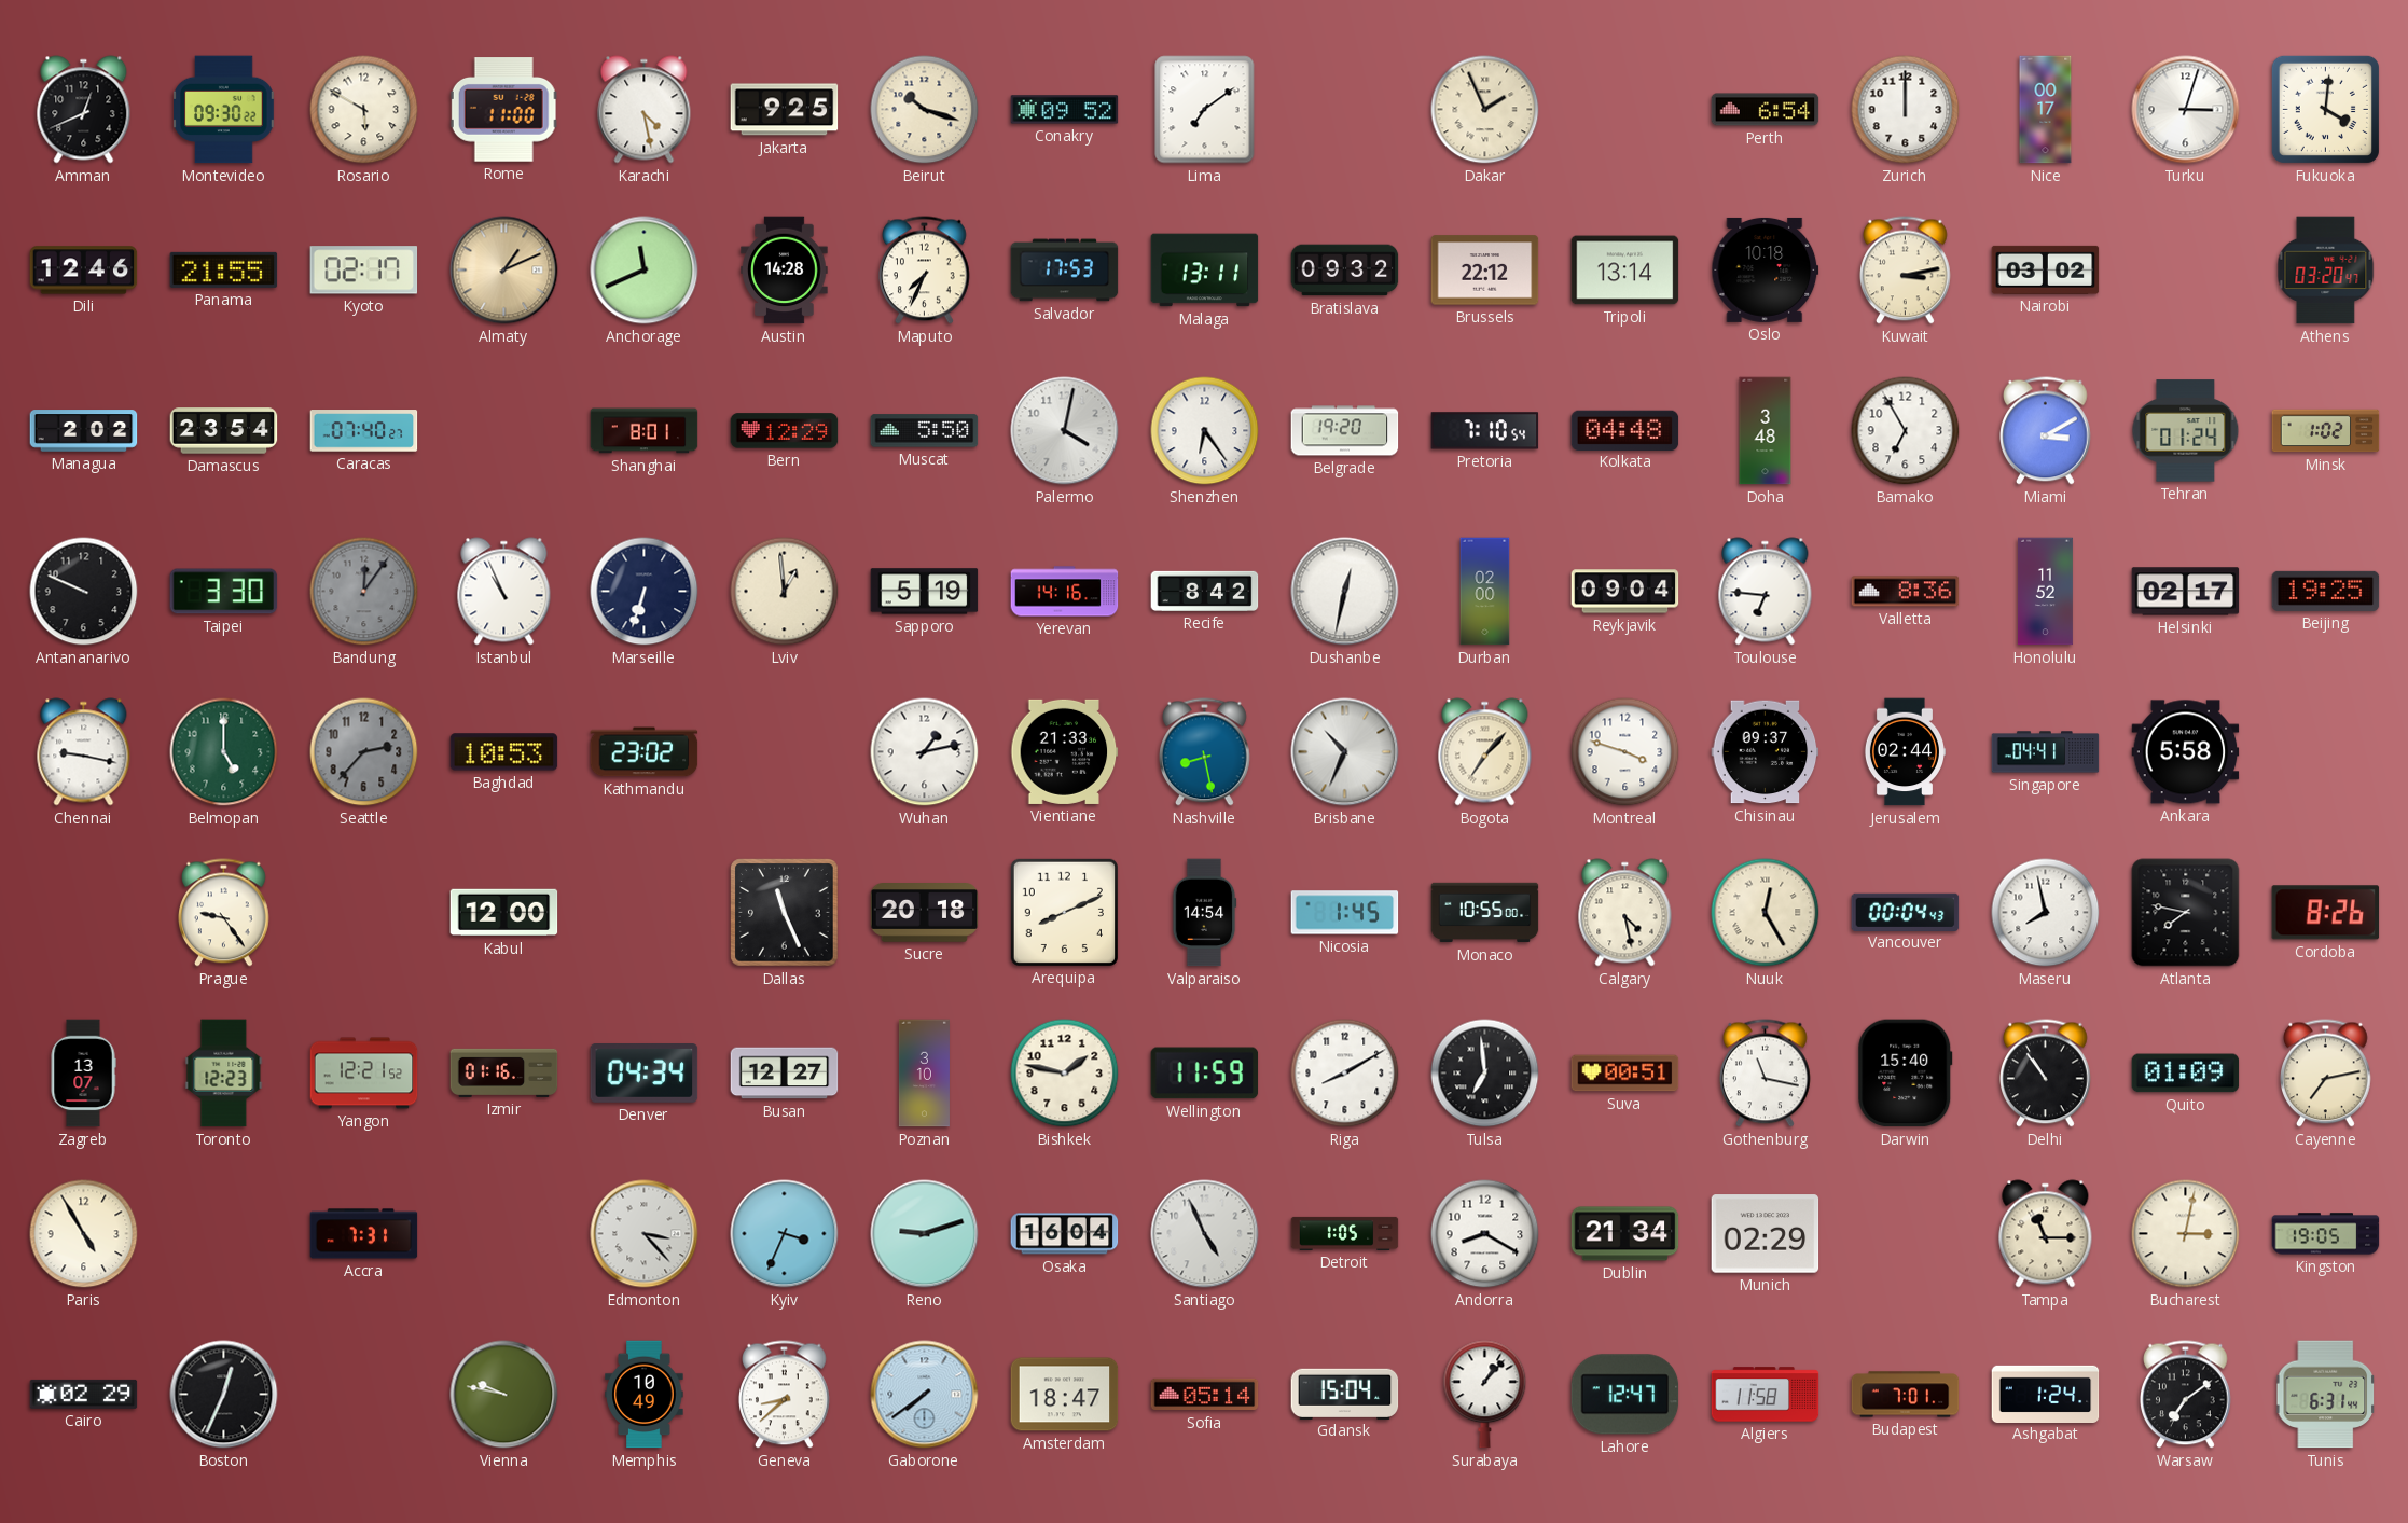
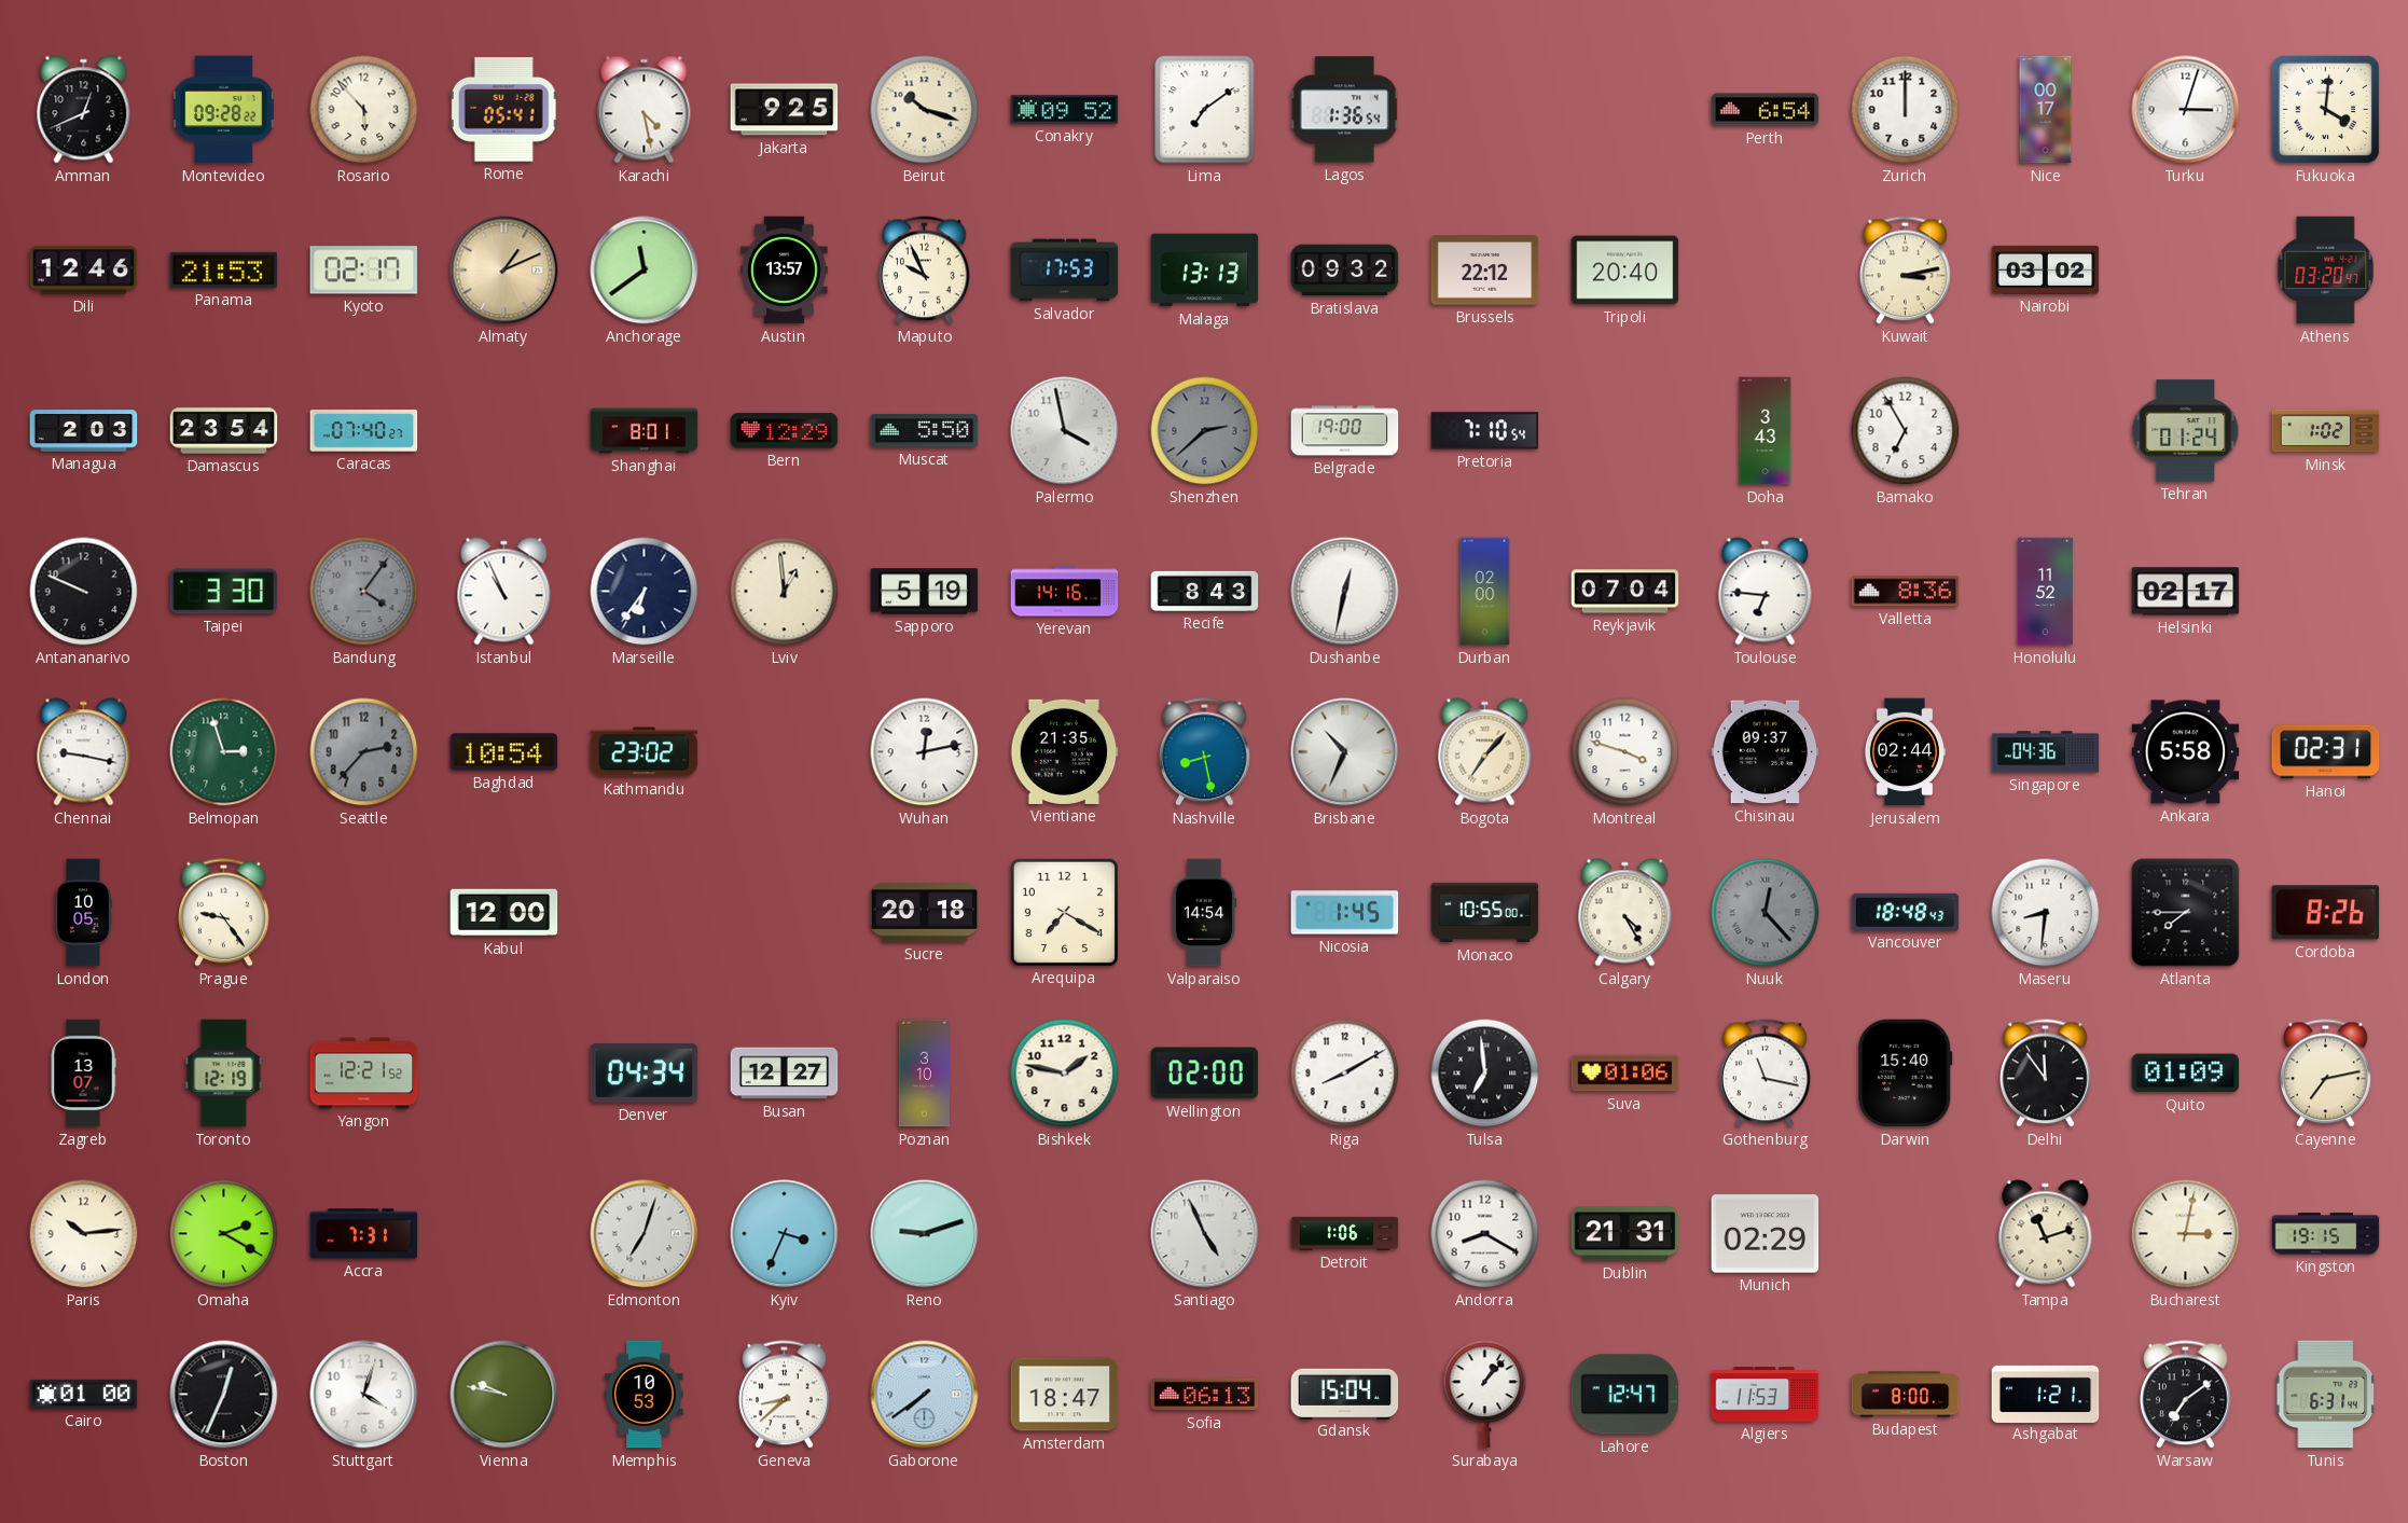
Montevideo: 09:30 -> 09:28 (224, 110)
Rosario: 5:50 -> 5:53 (364, 110)
Rome: 11:00 -> 05:41 (503, 110)
Lagos: none -> 1:36 (1344, 110)
Dakar: 1:56 -> none (1485, 110)
Panama: 21:55 -> 21:53 (224, 269)
Anchorage: 11:41 -> 11:39 (645, 271)
Austin: 14:28 -> 13:57 (785, 271)
Maputo: 7:34 -> 9:56 (925, 271)
Malaga: 13:11 -> 13:13 (1205, 271)
Tripoli: 13:14 -> 20:40 (1625, 271)
Oslo: 10:18 -> none (1766, 269)
Managua: 2:02 -> 2:03 (84, 431)
Palermo: 4:02 -> 3:58 (1065, 431)
Shenzhen: 6:24 -> 2:38 (1205, 431)
Shenzhen dial: white -> grey (1205, 431)
Belgrade: 19:20 -> 19:00 (1345, 431)
Kolkata: 04:48 -> none (1625, 430)
Doha: 3:48 -> 3:43 (1766, 431)
Miami: 3:10 -> none (2046, 431)
Bandung: 12:06 -> 4:06 (364, 592)
Marseille: 6:33 -> 6:36 (645, 592)
Recife: 8:42 -> 8:43 (1205, 591)
Reykjavik: 09:04 -> 07:04 (1625, 592)
Beijing: 19:25 -> none (2326, 591)
Belmopan: 5:00 -> 2:57 (224, 752)
Baghdad: 10:53 -> 10:54 (504, 752)
Wuhan: 1:13 -> 12:13 (925, 752)
Vientiane: 21:33 -> 21:35 (1065, 751)
Singapore: 04:41 -> 04:36 (2046, 752)
Hanoi: none -> 02:31 (2326, 752)
London: none -> 10:05 (83, 913)
Dallas: 11:26 -> none (785, 913)
Arequipa: 8:11 -> 7:20 (1064, 912)
Calgary: 4:28 -> 4:25 (1625, 913)
Nuuk: 12:25 -> 12:23 (1766, 913)
Nuuk dial: cream -> grey (1766, 913)
Vancouver: 00:04 -> 18:48 (1906, 912)
Maseru: 7:58 -> 8:31 (2046, 913)
Atlanta: 7:47 -> 7:45 (2186, 913)
Toronto: 12:23 -> 12:19 (224, 1074)
Izmir: 01:16 -> none (504, 1072)
Wellington: 11:59 -> 02:00 (1205, 1074)
Suva: 00:51 -> 01:06 (1625, 1074)
Delhi: 10:54 -> 11:54 (2046, 1074)
Paris: 4:55 -> 10:14 (84, 1234)
Omaha: none -> 2:20 (224, 1234)
Edmonton: 3:23 -> 7:03 (645, 1234)
Osaka: 16:04 -> none (1065, 1234)
Detroit: 1:05 -> 1:06 (1345, 1233)
Dublin: 21:34 -> 21:31 (1625, 1234)
Tampa: 11:15 -> 11:12 (2046, 1234)
Kingston: 19:05 -> 19:15 (2326, 1234)
Cairo: 02:29 -> 01:00 (84, 1394)
Stuttgart: none -> 4:03 (364, 1395)
Memphis: 10:49 -> 10:53 (645, 1395)
Sofia: 05:14 -> 06:13 (1205, 1395)
Algiers: 11:58 -> 11:53 (1766, 1395)
Budapest: 7:01 -> 8:00 (1906, 1395)
Ashgabat: 1:24 -> 1:21 (2046, 1394)
